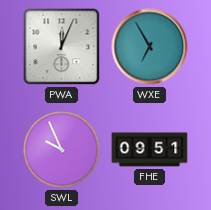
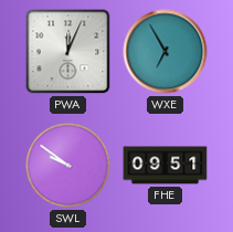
SWL: 9:56 -> 9:51 (68, 166)
